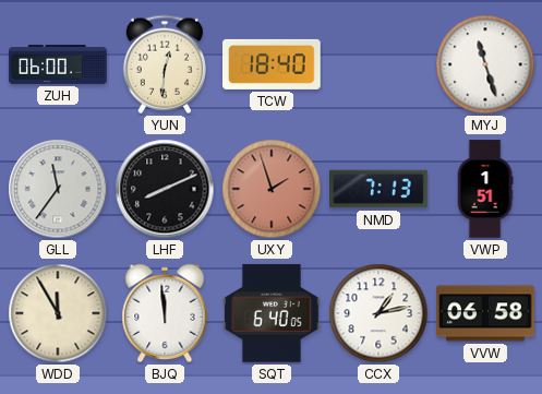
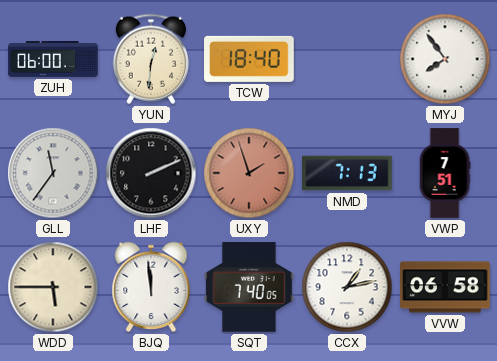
MYJ: 11:27 -> 7:54 (445, 59)
LHF: 8:11 -> 2:11 (151, 173)
VWP: 1:51 -> 7:51 (445, 173)
WDD: 11:55 -> 5:45 (53, 287)
SQT: 6:40 -> 7:40 (249, 287)
